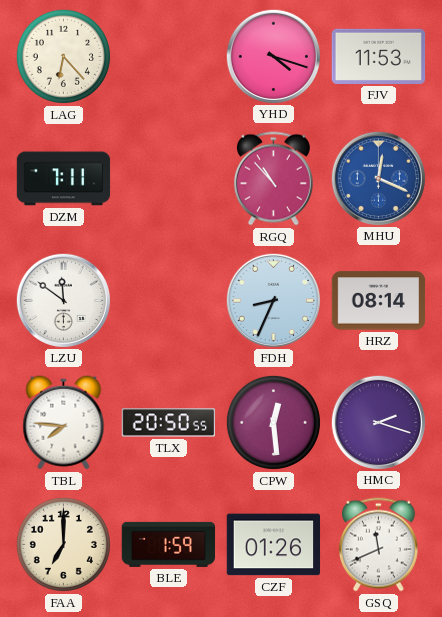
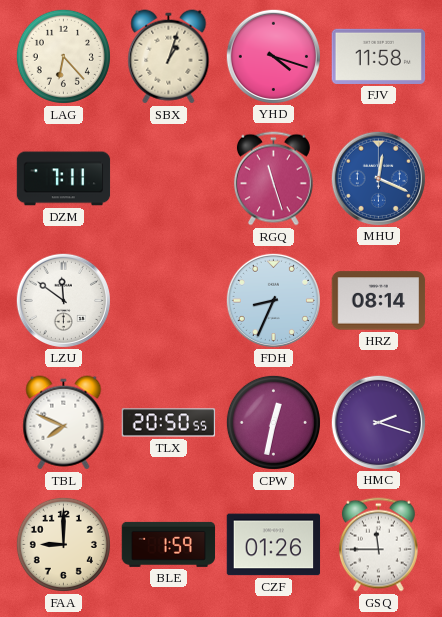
SBX: none -> 1:03 (169, 57)
FJV: 11:53 -> 11:58 (379, 56)
RGQ: 10:53 -> 11:27 (273, 179)
TBL: 7:46 -> 7:49 (64, 423)
CPW: 12:29 -> 12:32 (273, 422)
FAA: 7:00 -> 9:00 (63, 544)
GSQ: 11:41 -> 11:45 (378, 545)
